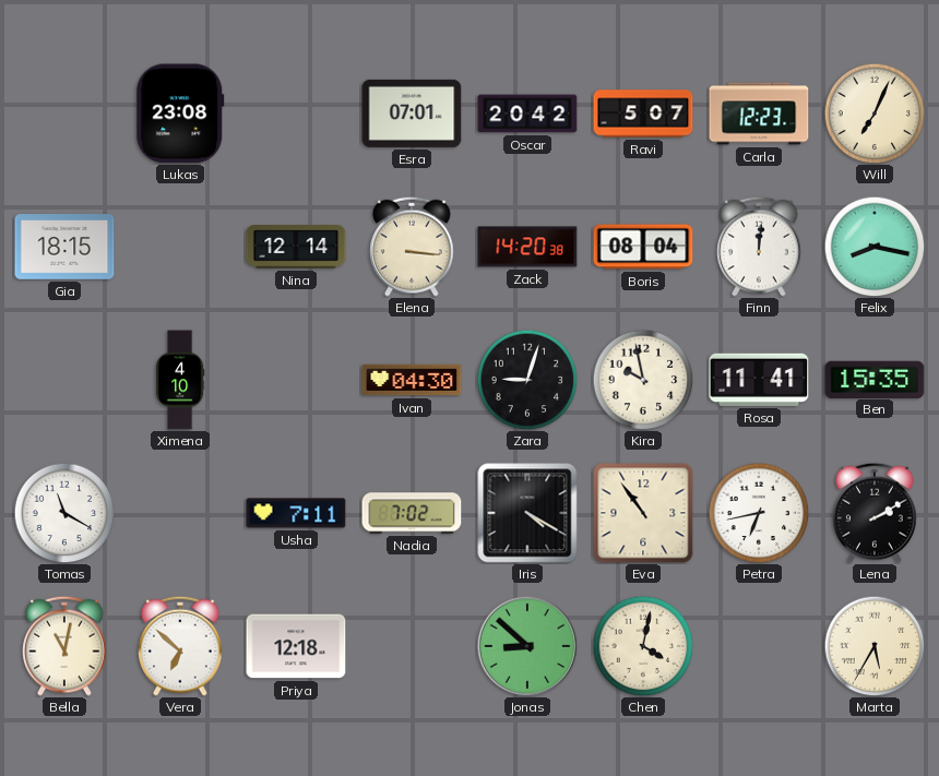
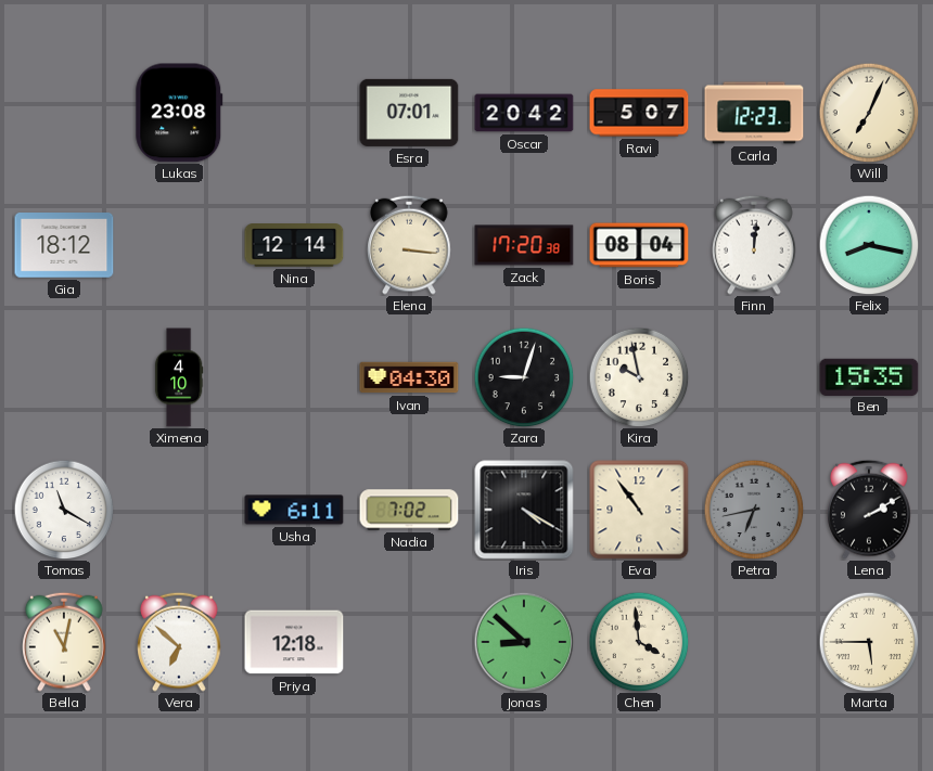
Gia: 18:15 -> 18:12 (64, 245)
Zack: 14:20 -> 17:20 (524, 245)
Rosa: 11:41 -> none (759, 380)
Usha: 7:11 -> 6:11 (294, 510)
Petra dial: white -> grey (754, 510)
Chen: 4:02 -> 3:59 (639, 642)
Marta: 5:35 -> 5:45 (869, 642)
